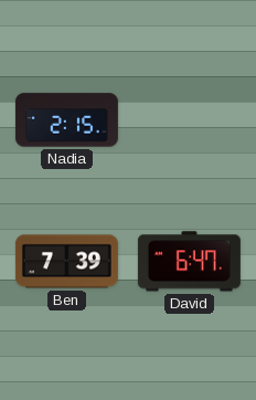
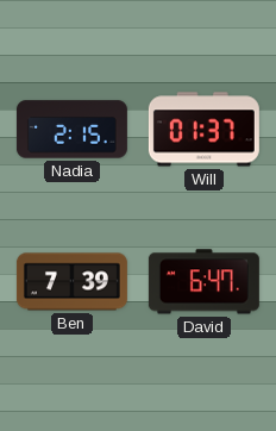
Will: none -> 01:37 (203, 130)
